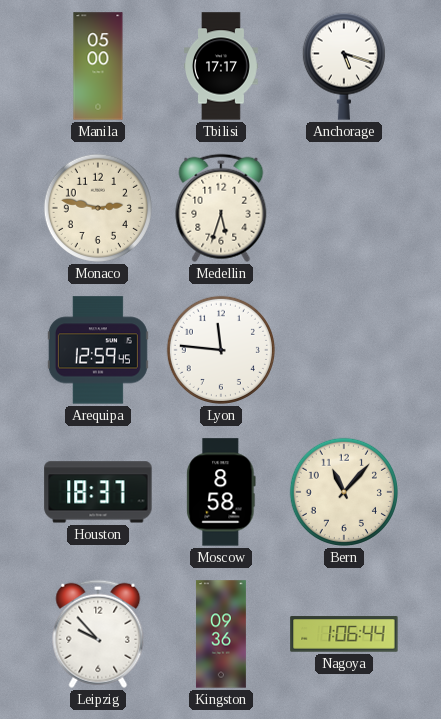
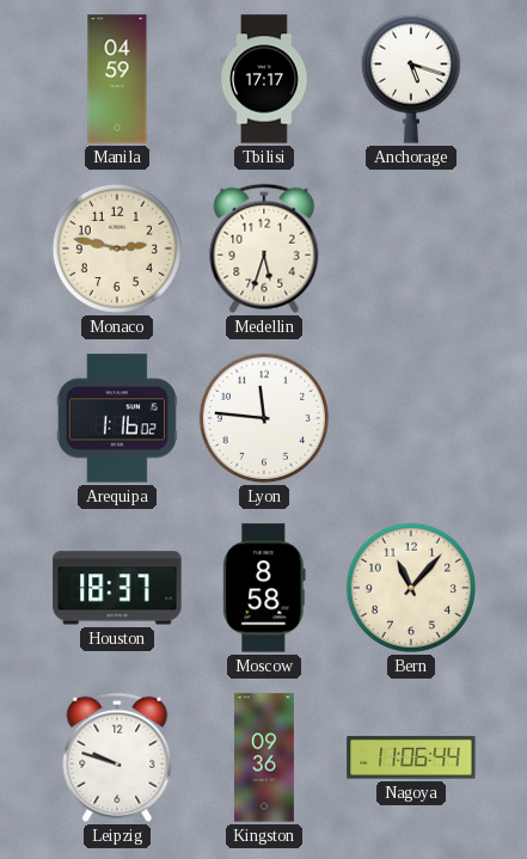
Manila: 05:00 -> 04:59 (117, 79)
Arequipa: 12:59 -> 1:16 (117, 418)
Leipzig: 9:53 -> 9:48 (117, 757)
Nagoya: 1:06 -> 11:06 (411, 757)
